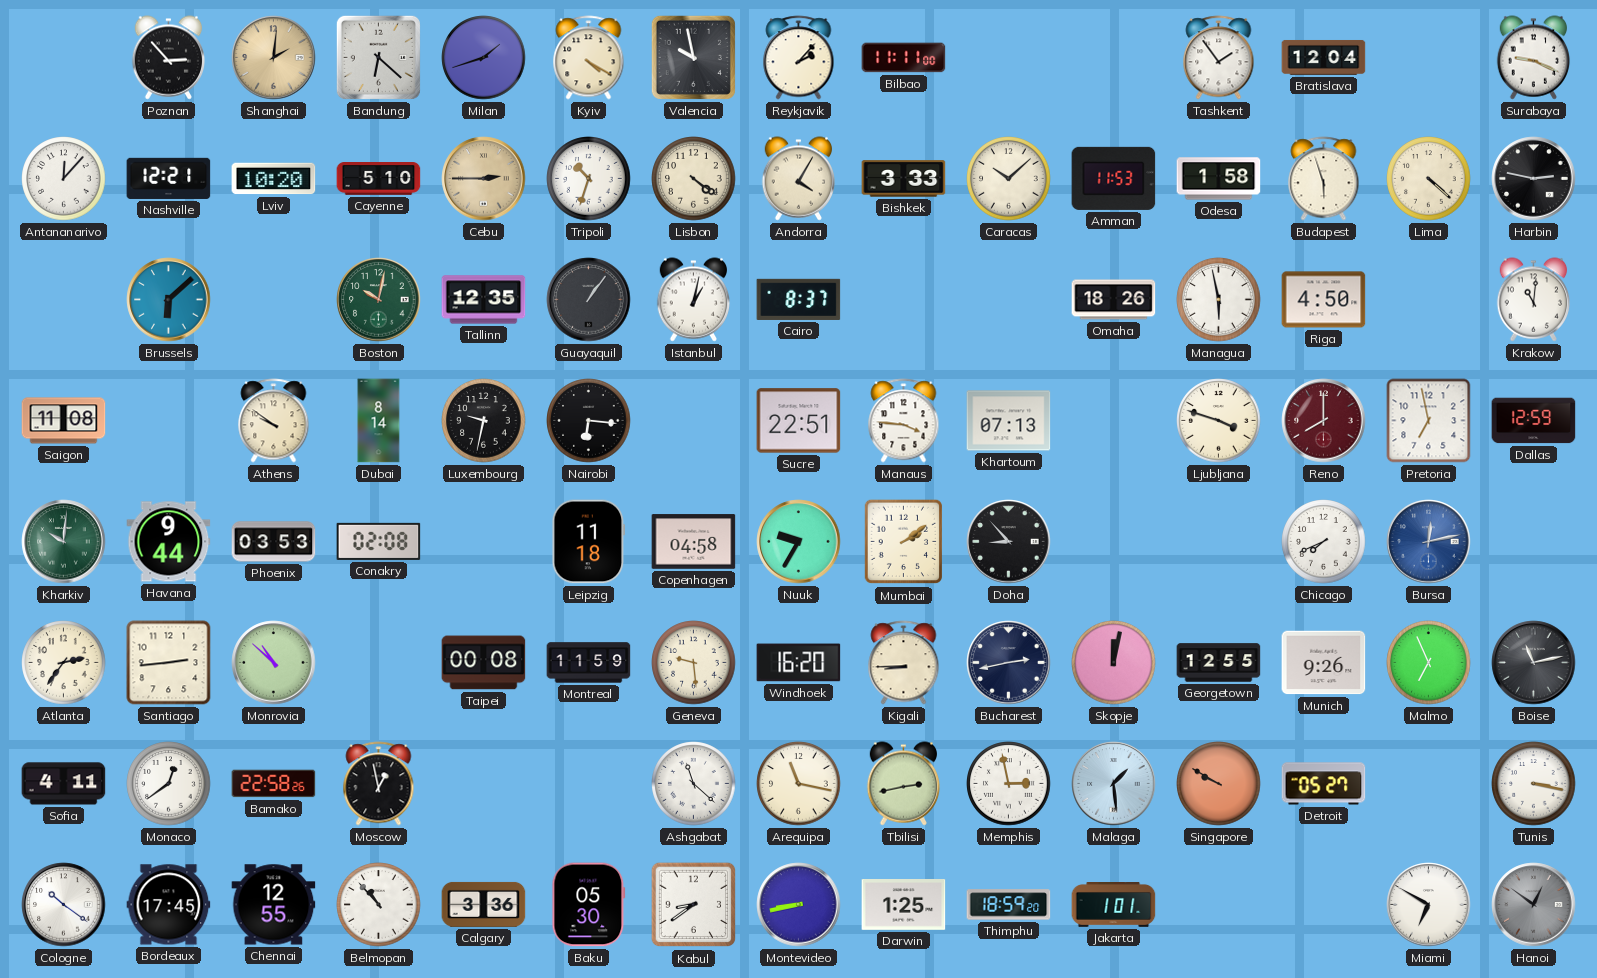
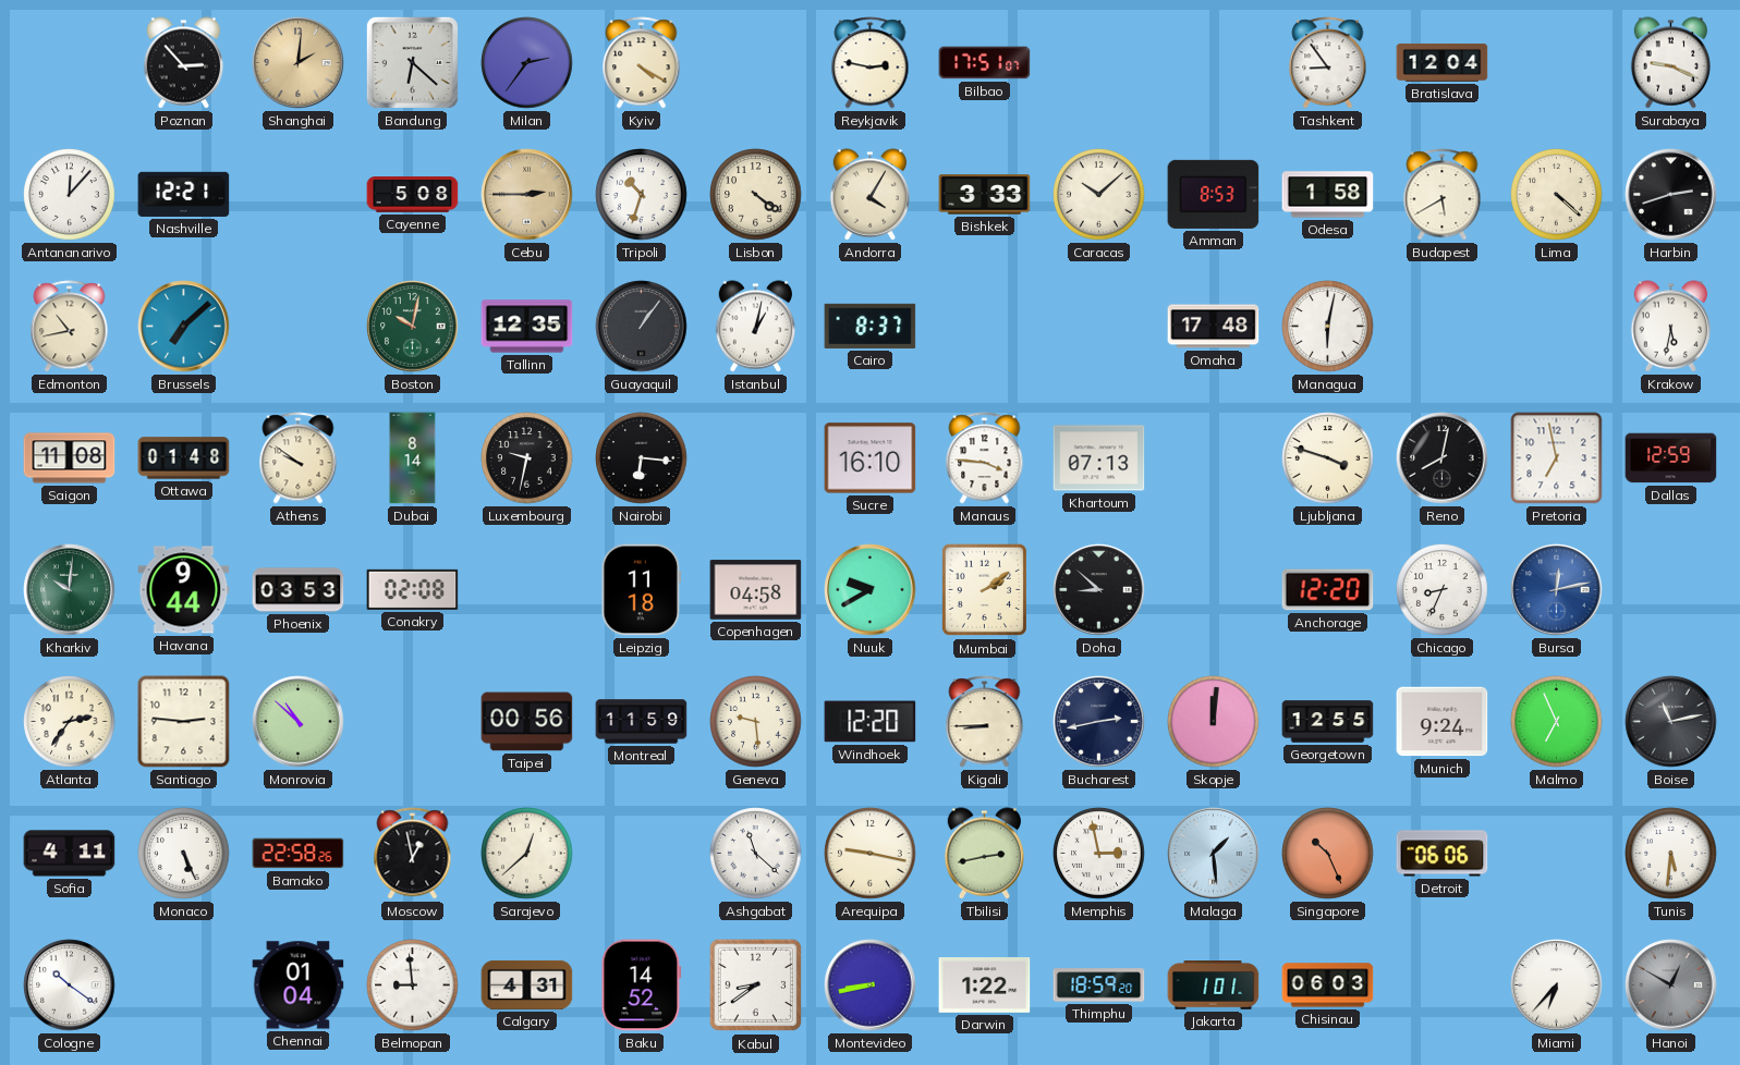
Milan: 1:42 -> 2:36 (527, 63)
Valencia: 9:58 -> none (693, 57)
Reykjavik: 2:07 -> 2:47 (871, 63)
Bilbao: 11:11 -> 17:51 (985, 63)
Tashkent: 1:54 -> 8:54 (1328, 63)
Lviv: 10:20 -> none (274, 179)
Cayenne: 5:10 -> 5:08 (413, 195)
Amman: 11:53 -> 8:53 (1214, 194)
Budapest: 5:57 -> 5:40 (1443, 195)
Harbin: 2:47 -> 2:42 (1671, 195)
Edmonton: none -> 10:43 (70, 327)
Brussels: 6:08 -> 7:08 (184, 327)
Omaha: 18:26 -> 17:48 (1214, 327)
Managua: 5:58 -> 6:02 (1328, 327)
Riga: 4:50 -> none (1324, 300)
Krakow: 11:01 -> 5:32 (1671, 327)
Ottawa: none -> 01:48 (184, 458)
Sucre: 22:51 -> 16:10 (871, 458)
Reno: 8:00 -> 8:02 (1443, 458)
Reno dial: burgundy -> black (1443, 458)
Nuuk: 9:35 -> 9:40 (871, 590)
Doha: 8:53 -> 8:52 (1099, 590)
Anchorage: none -> 12:20 (1328, 590)
Chicago: 7:41 -> 8:34 (1443, 590)
Santiago: 2:44 -> 2:46 (184, 722)
Taipei: 00:08 -> 00:56 (527, 722)
Windhoek: 16:20 -> 12:20 (871, 722)
Skopje: 12:02 -> 12:01 (1214, 722)
Munich: 9:26 -> 9:24 (1443, 722)
Monaco: 12:39 -> 5:26 (184, 854)
Sarajevo: none -> 12:38 (527, 854)
Arequipa: 11:17 -> 9:17 (871, 854)
Singapore: 9:50 -> 10:26 (1328, 854)
Detroit: 05:27 -> 06:06 (1443, 854)
Tunis: 3:17 -> 5:31 (1671, 854)
Bordeaux: 17:45 -> none (169, 905)
Chennai: 12:55 -> 01:04 (299, 986)
Belmopan: 10:53 -> 8:59 (413, 986)
Calgary: 3:36 -> 4:31 (527, 984)
Baku: 05:30 -> 14:52 (642, 986)
Darwin: 1:25 -> 1:22 (985, 986)
Chisinau: none -> 06:03 (1328, 986)
Miami: 6:50 -> 6:37 (1557, 986)
Hanoi: 12:51 -> 12:50 (1671, 986)
